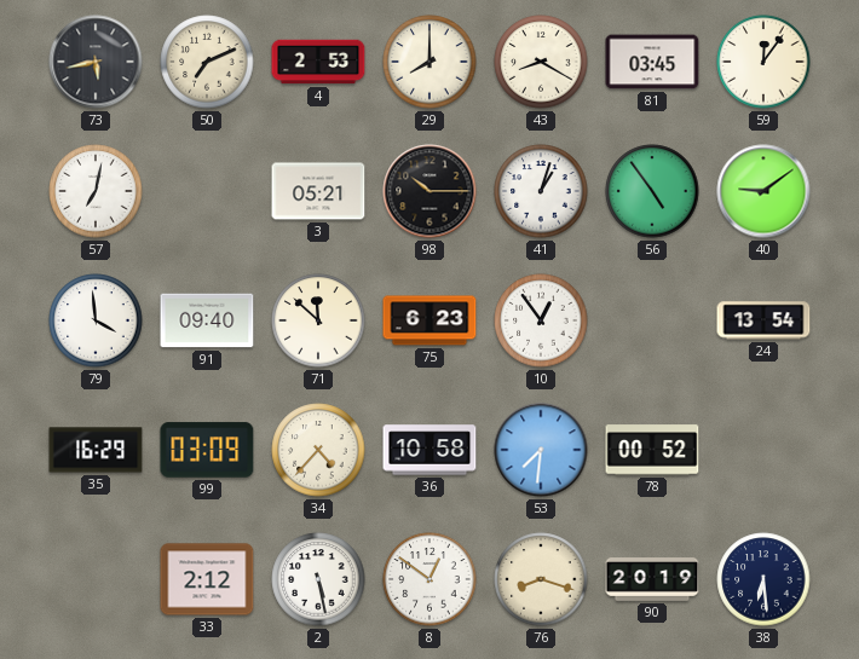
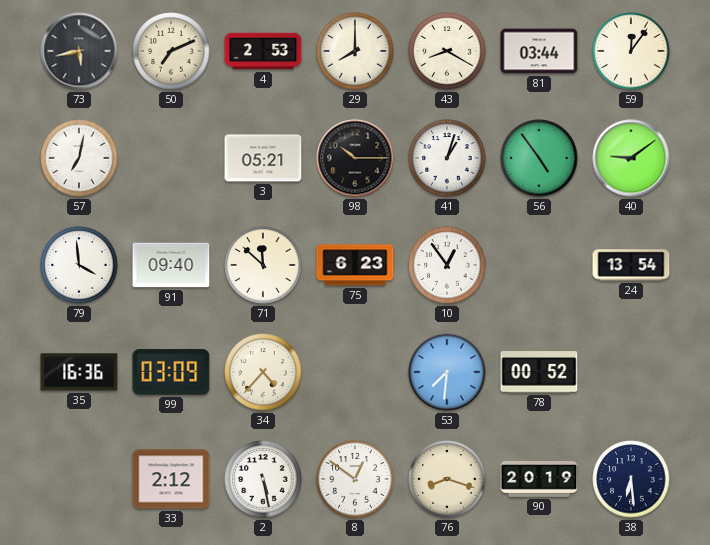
81: 03:45 -> 03:44 (539, 51)
35: 16:29 -> 16:36 (79, 372)
36: 10:58 -> none (429, 450)
